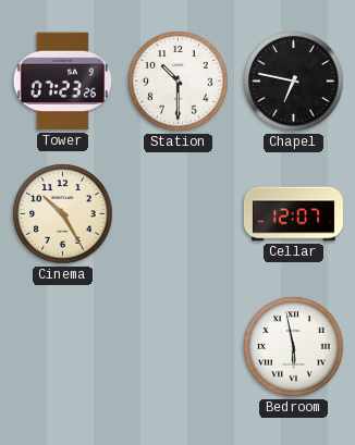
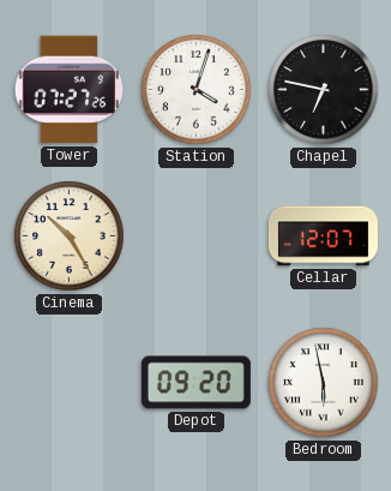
Tower: 07:23 -> 07:27 (70, 90)
Station: 10:30 -> 4:03 (197, 90)
Depot: none -> 09:20 (195, 383)
